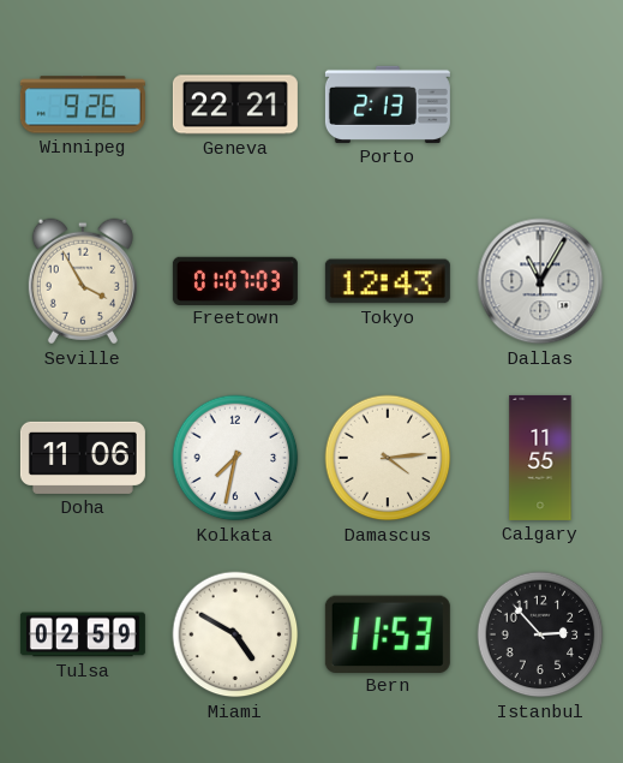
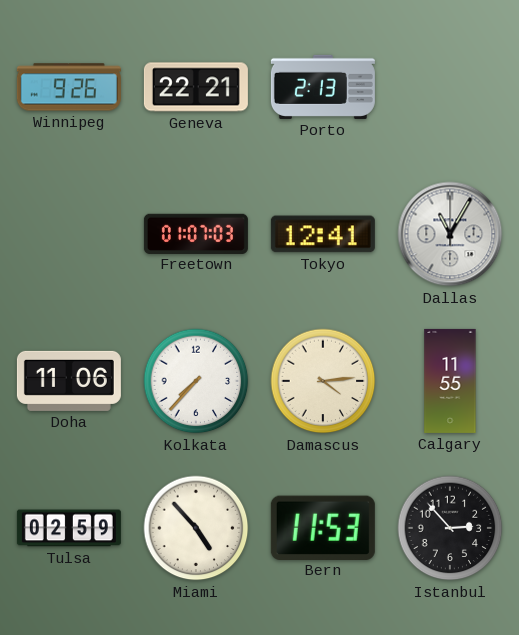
Seville: 3:55 -> none (83, 281)
Tokyo: 12:43 -> 12:41 (323, 234)
Kolkata: 7:32 -> 7:37 (196, 381)
Miami: 4:50 -> 4:53 (196, 528)
